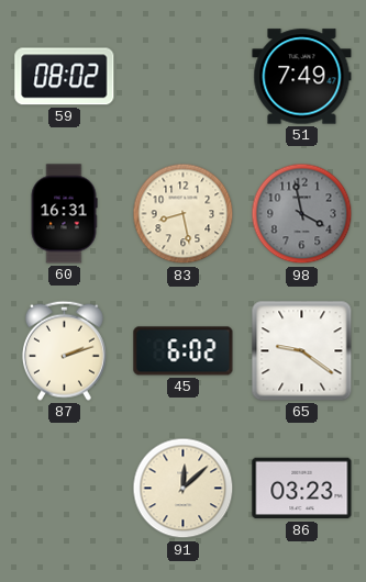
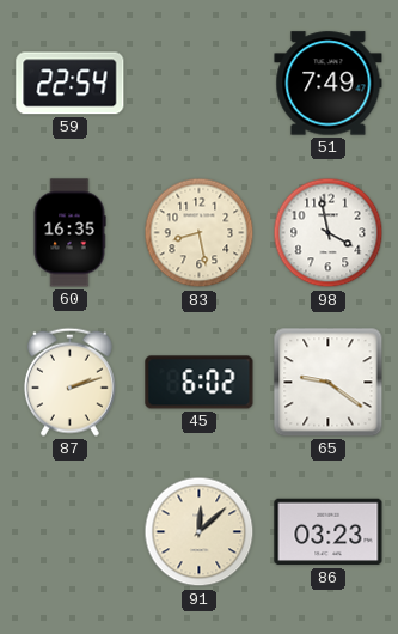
59: 08:02 -> 22:54 (71, 84)
60: 16:31 -> 16:35 (69, 233)
98 dial: grey -> white (329, 233)
